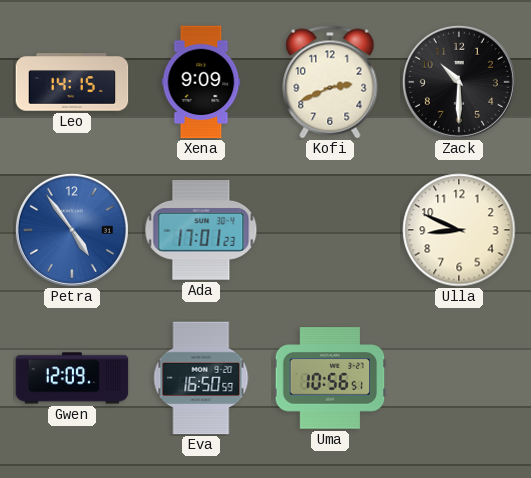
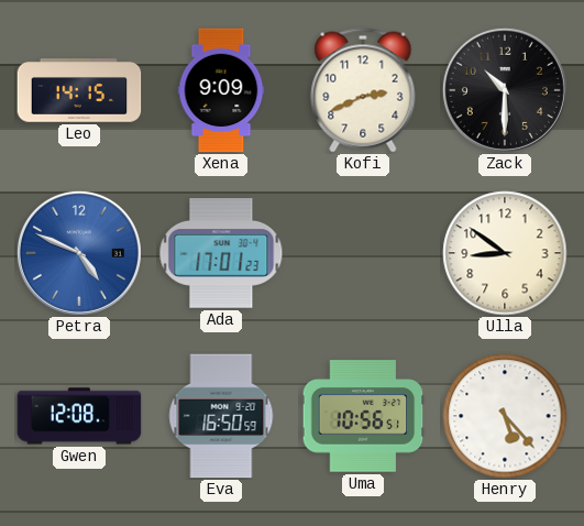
Petra: 4:54 -> 4:49 (79, 253)
Ulla: 8:49 -> 8:51 (505, 253)
Gwen: 12:09 -> 12:08 (79, 416)
Henry: none -> 5:23 (505, 416)
